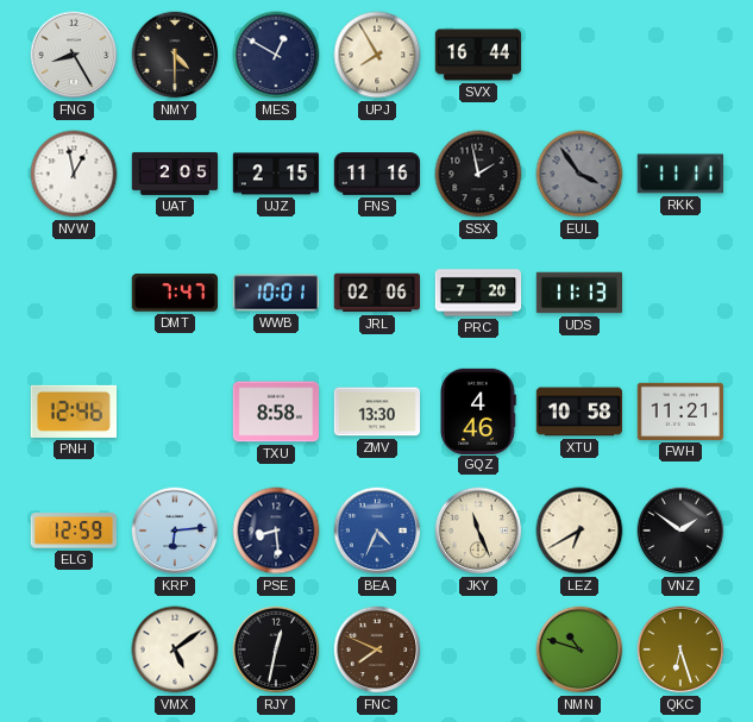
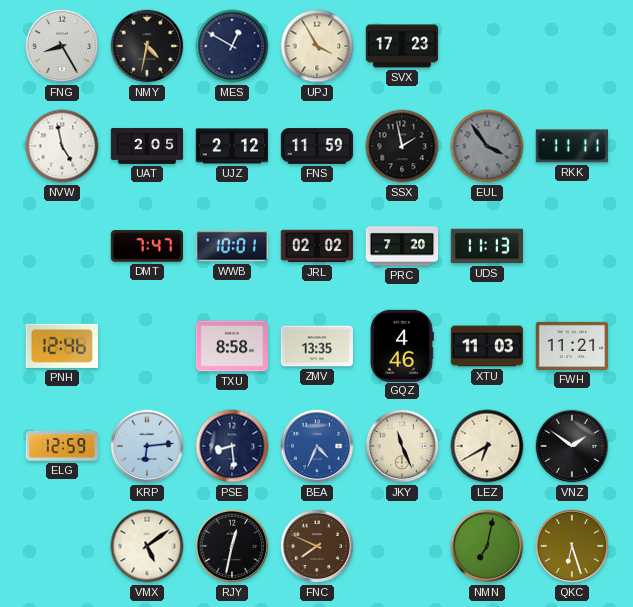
NMY: 4:30 -> 4:32 (147, 46)
UPJ: 7:55 -> 3:55 (317, 46)
SVX: 16:44 -> 17:23 (402, 46)
NVW: 12:58 -> 4:58 (62, 146)
UJZ: 2:15 -> 2:12 (232, 146)
FNS: 11:16 -> 11:59 (317, 146)
JRL: 02:06 -> 02:02 (316, 246)
ZMV: 13:30 -> 13:35 (317, 346)
XTU: 10:58 -> 11:03 (486, 346)
NMN: 10:48 -> 7:02 (487, 546)
